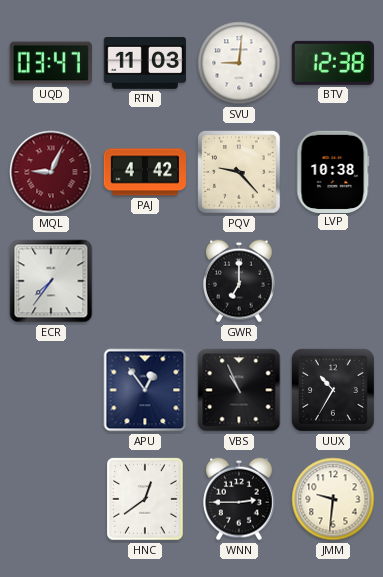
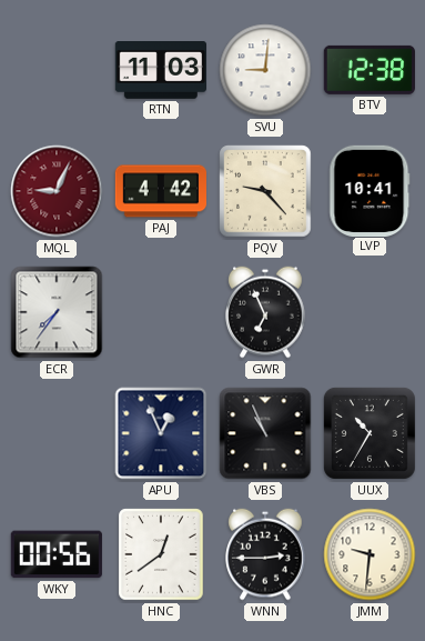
UQD: 03:47 -> none (51, 63)
LVP: 10:38 -> 10:41 (370, 190)
GWR: 7:00 -> 6:56 (265, 312)
APU: 12:54 -> 12:56 (161, 433)
WKY: none -> 00:56 (57, 554)
